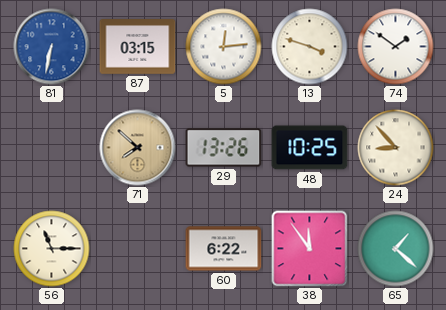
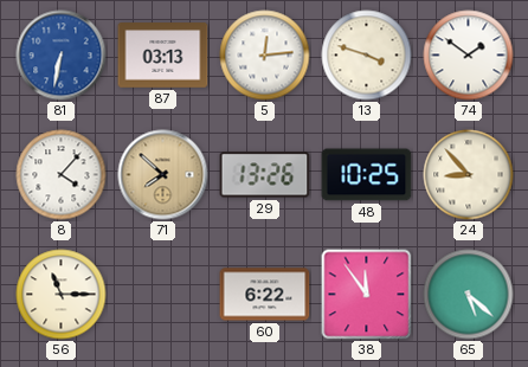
87: 03:15 -> 03:13 (163, 56)
8: none -> 4:07 (62, 175)
65: 1:22 -> 5:22 (469, 295)
